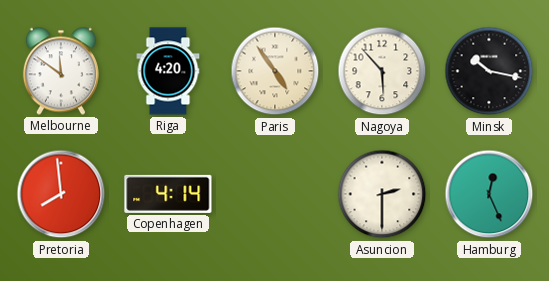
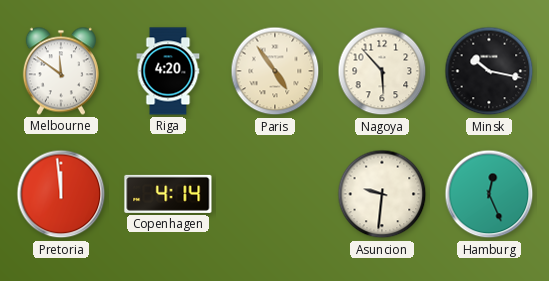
Pretoria: 7:59 -> 11:59 (61, 194)
Asuncion: 2:30 -> 9:31 (382, 194)
